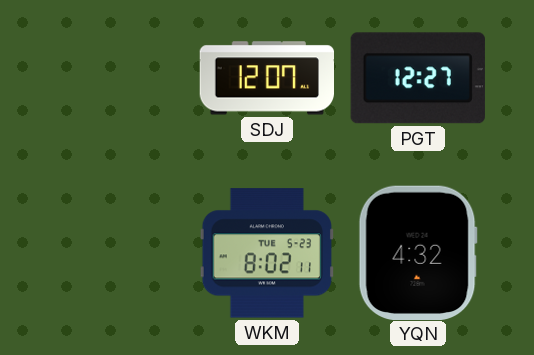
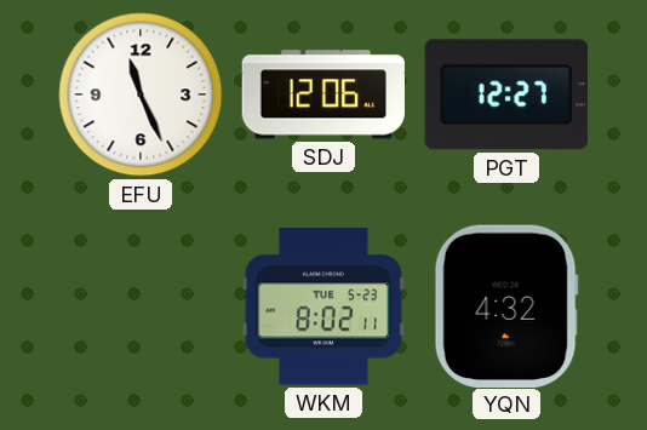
EFU: none -> 11:26 (141, 94)
SDJ: 12:07 -> 12:06 (322, 94)
